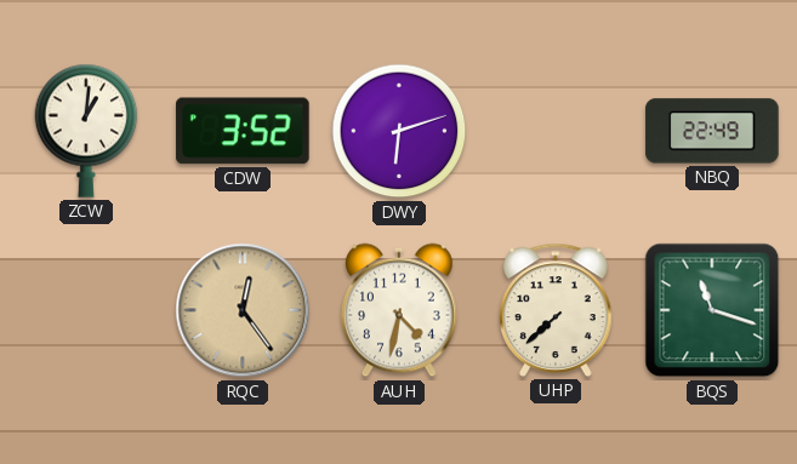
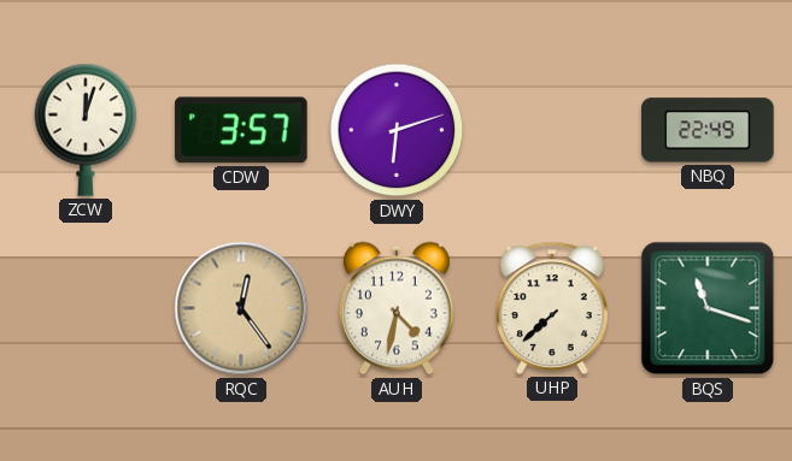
ZCW: 1:01 -> 12:03 (86, 130)
CDW: 3:52 -> 3:57 (241, 130)
